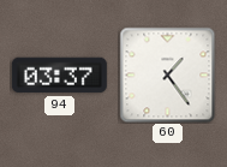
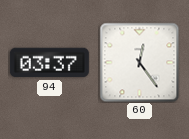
60: 1:24 -> 12:24 (139, 62)
